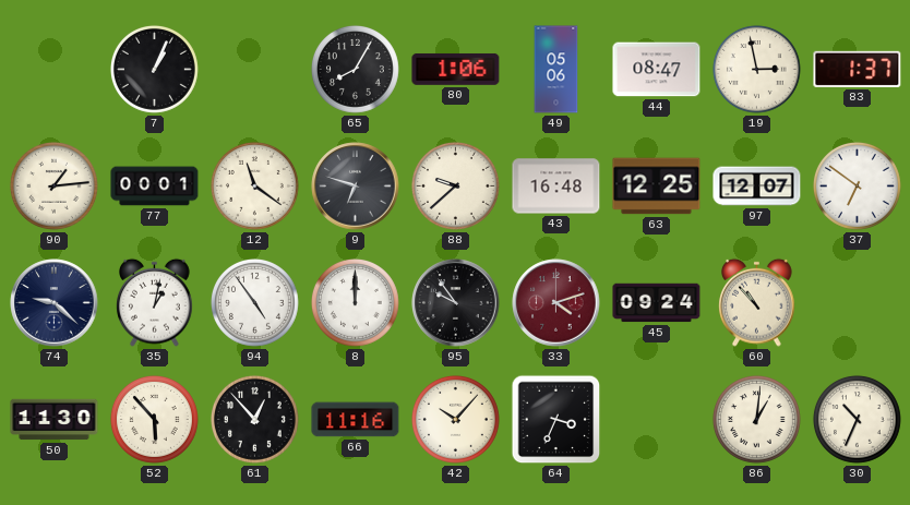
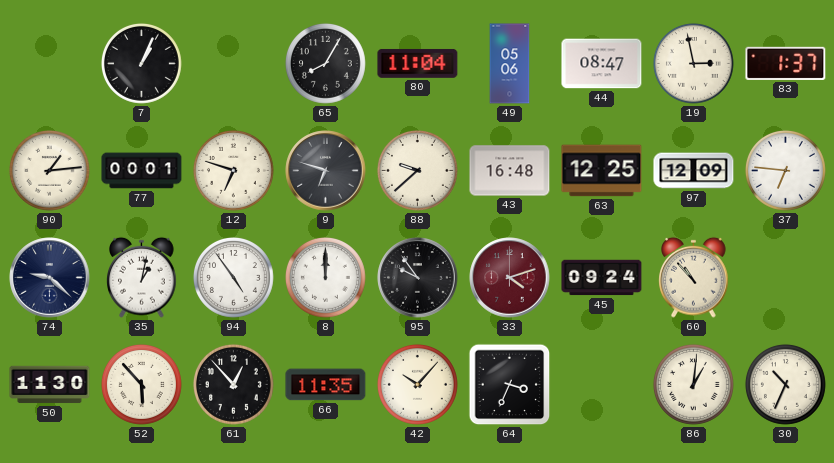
80: 1:06 -> 11:04 (418, 63)
12: 11:21 -> 6:48 (233, 170)
97: 12:07 -> 12:09 (694, 171)
37: 6:51 -> 6:46 (785, 170)
66: 11:16 -> 11:35 (326, 385)
